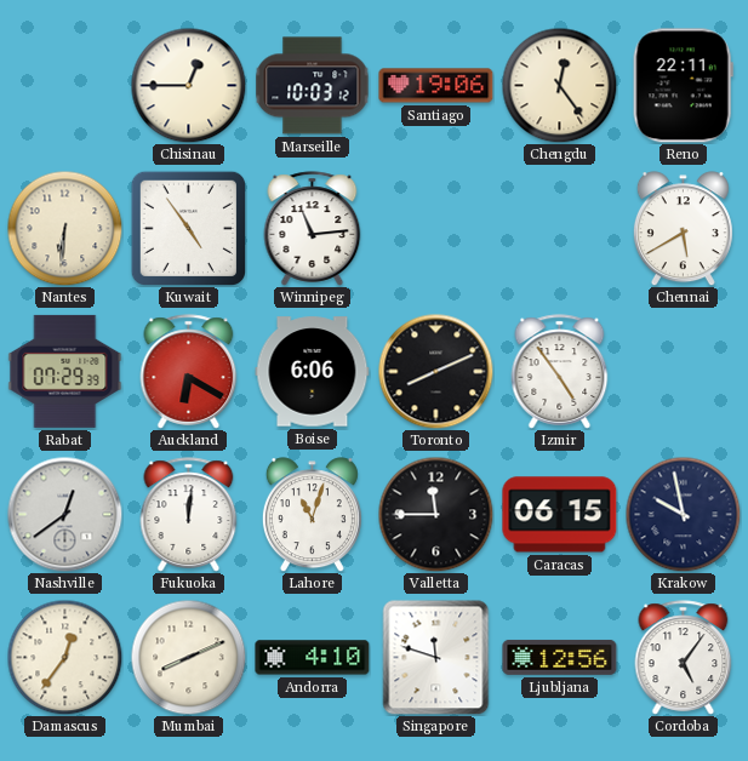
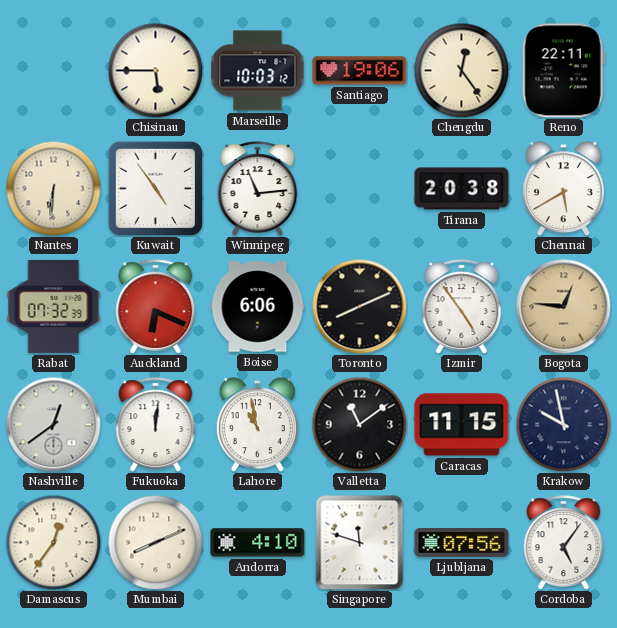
Chisinau: 12:45 -> 5:45 (155, 70)
Tirana: none -> 20:38 (462, 189)
Rabat: 07:29 -> 07:32 (54, 306)
Auckland: 6:20 -> 6:19 (156, 307)
Bogota: none -> 12:46 (563, 306)
Lahore: 11:03 -> 10:58 (257, 425)
Valletta: 11:45 -> 11:09 (359, 424)
Caracas: 06:15 -> 11:15 (462, 425)
Ljubljana: 12:56 -> 07:56 (462, 543)
